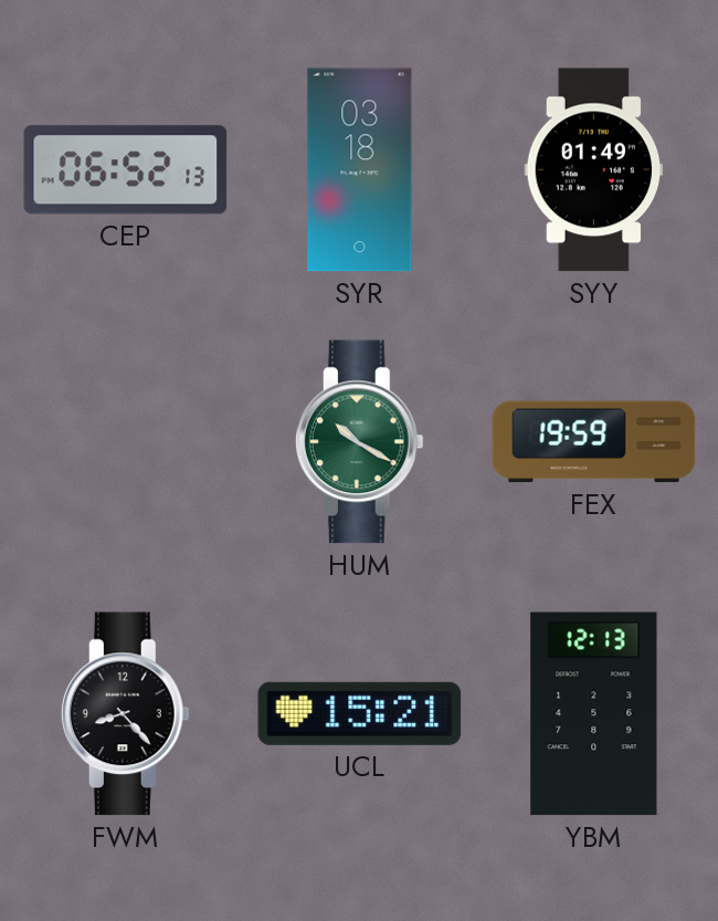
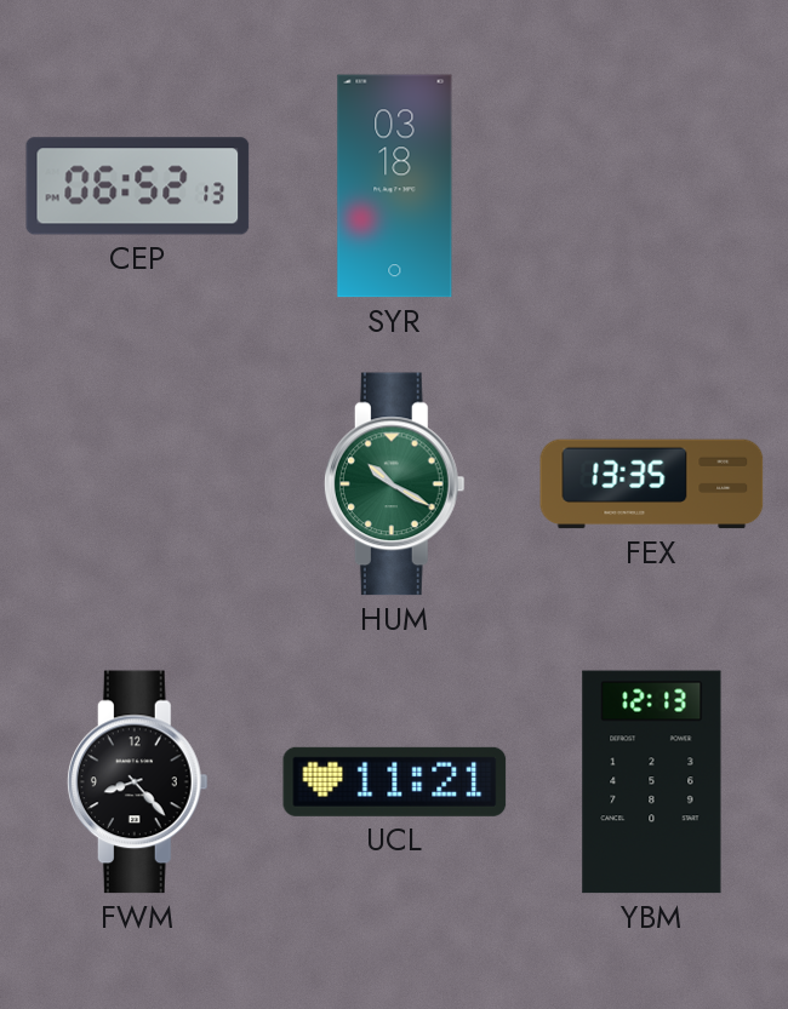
SYY: 01:49 -> none (594, 170)
FEX: 19:59 -> 13:35 (652, 485)
UCL: 15:21 -> 11:21 (395, 781)
